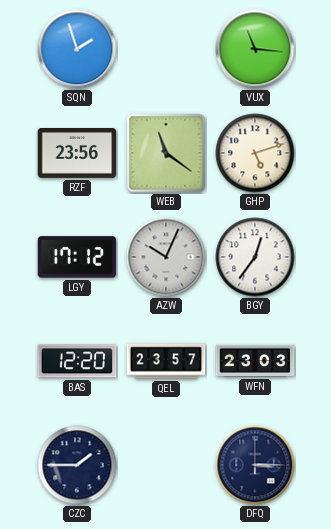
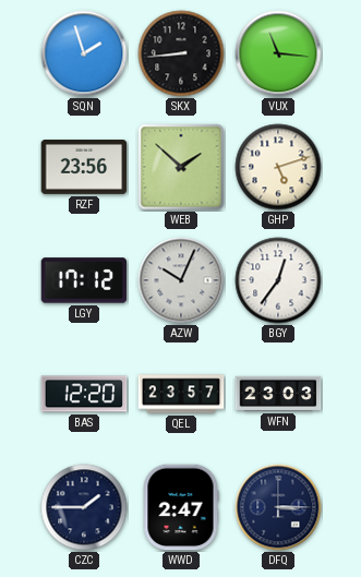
SKX: none -> 8:44 (181, 53)
WEB: 11:21 -> 1:52 (181, 167)
WWD: none -> 2:47 (181, 507)
